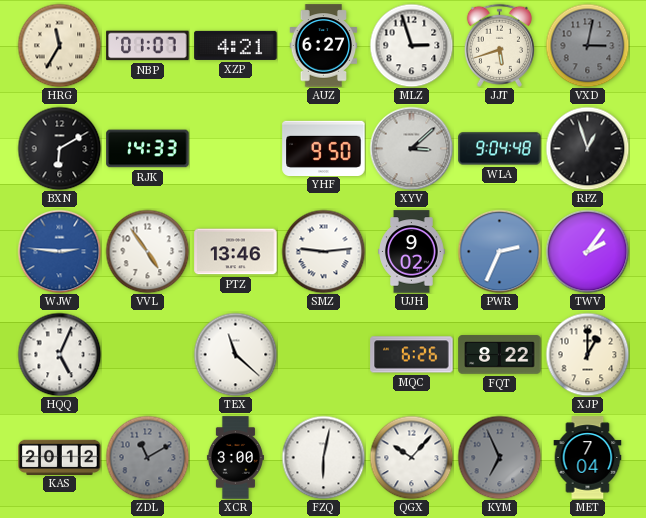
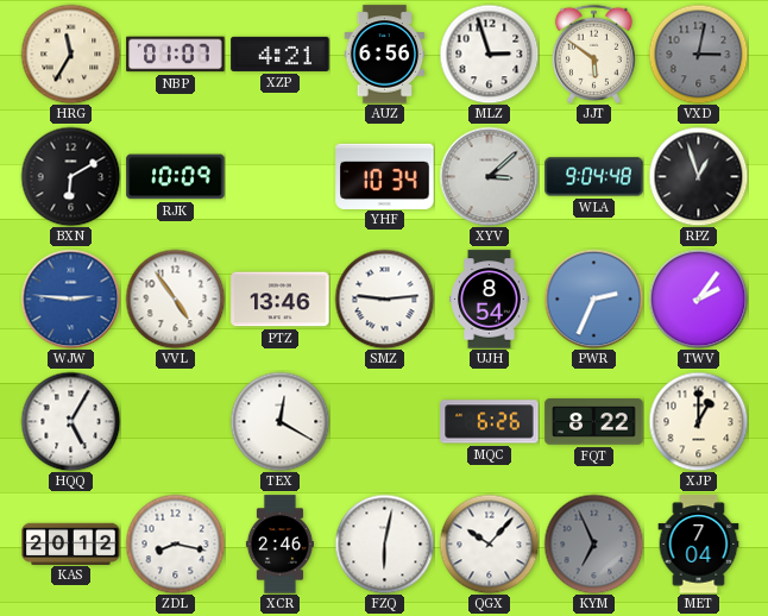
AUZ: 6:27 -> 6:56 (385, 55)
JJT: 5:42 -> 5:51 (593, 54)
RJK: 14:33 -> 10:09 (176, 177)
YHF: 9:50 -> 10:34 (385, 176)
UJH: 9:02 -> 8:54 (490, 300)
HQQ: 5:04 -> 5:05 (70, 421)
TEX: 11:22 -> 12:20 (279, 421)
ZDL: 11:10 -> 8:17 (175, 543)
ZDL dial: grey -> white (175, 543)
XCR: 3:00 -> 2:46 (279, 545)
